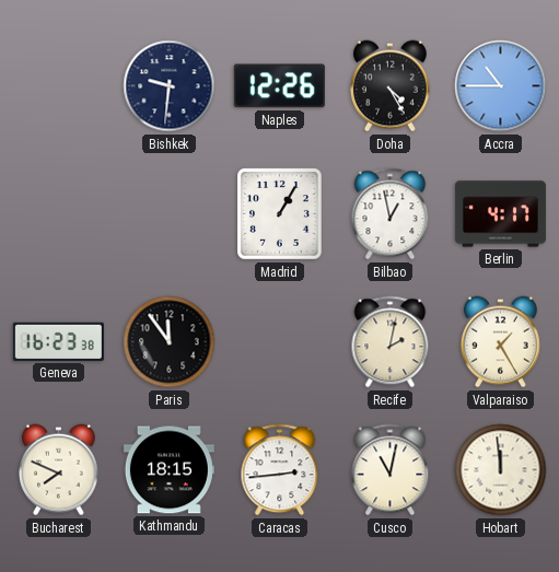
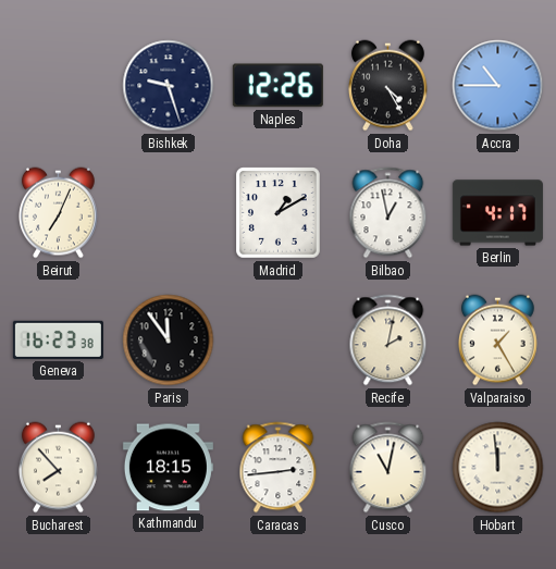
Bishkek: 9:31 -> 9:27 (169, 86)
Beirut: none -> 7:04 (59, 213)
Madrid: 1:05 -> 1:10 (279, 213)
Bucharest: 7:49 -> 7:53 (59, 468)
